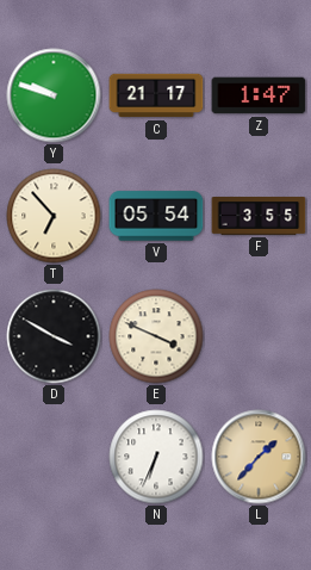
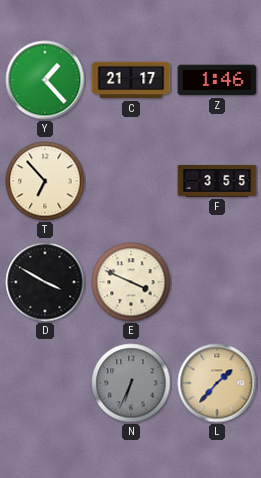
Y: 9:48 -> 1:23 (45, 80)
Z: 1:47 -> 1:46 (217, 80)
V: 05:54 -> none (156, 216)
N dial: white -> grey (131, 383)
